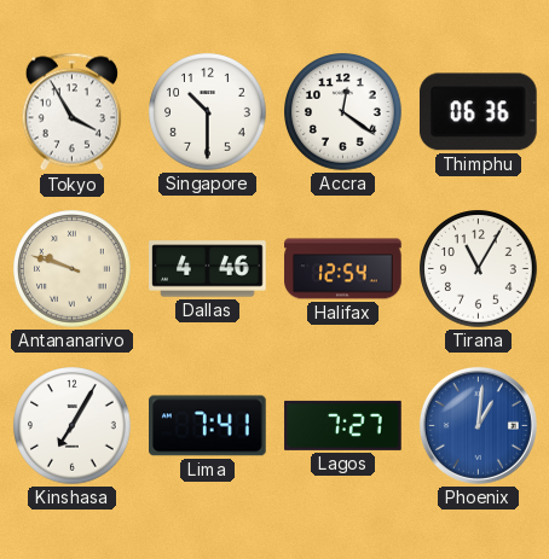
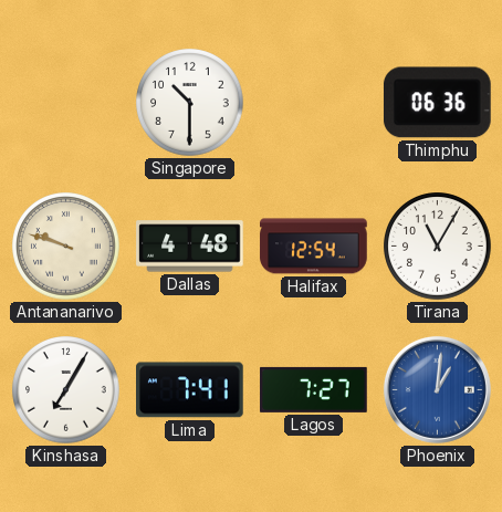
Tokyo: 3:55 -> none (71, 112)
Accra: 12:21 -> none (343, 112)
Dallas: 4:46 -> 4:48 (190, 247)
